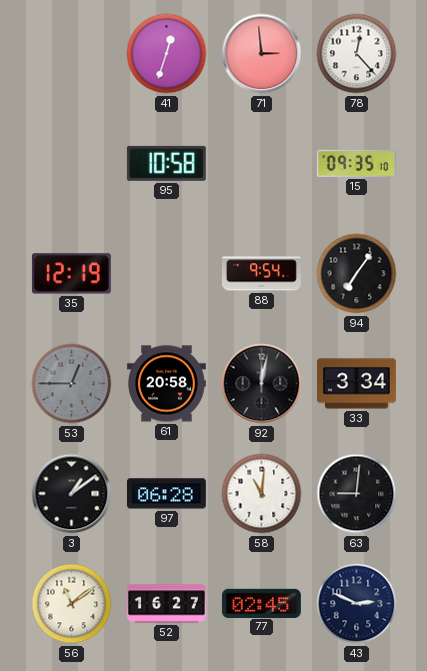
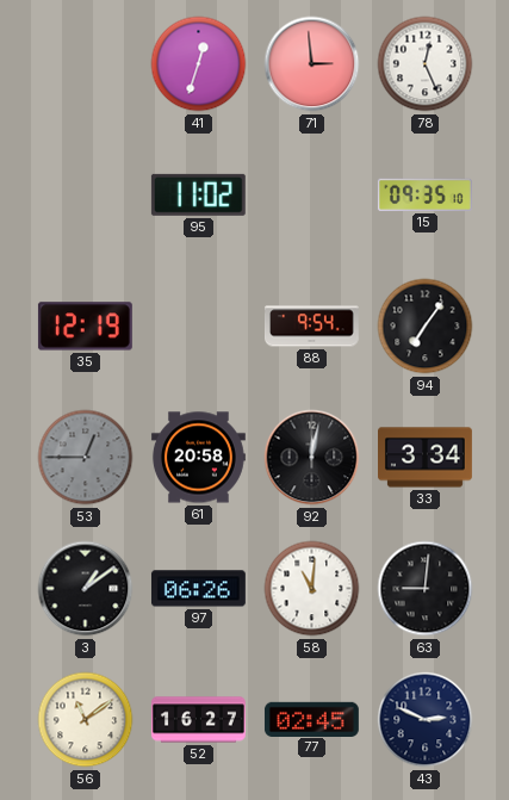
78: 12:23 -> 12:26 (426, 64)
95: 10:58 -> 11:02 (198, 194)
97: 06:28 -> 06:26 (198, 589)
